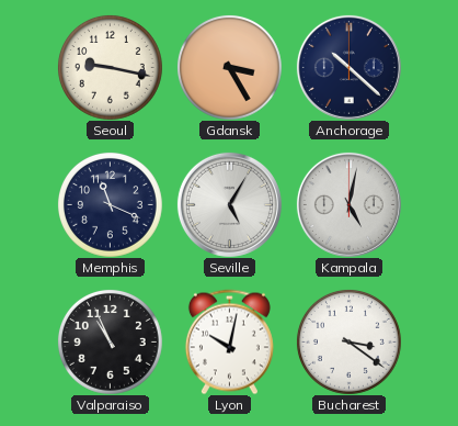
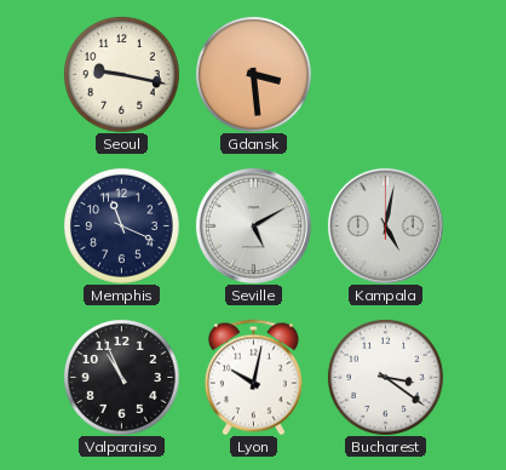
Gdansk: 3:25 -> 3:29 (253, 74)
Anchorage: 10:22 -> none (348, 67)
Seville: 5:05 -> 5:10 (253, 225)
